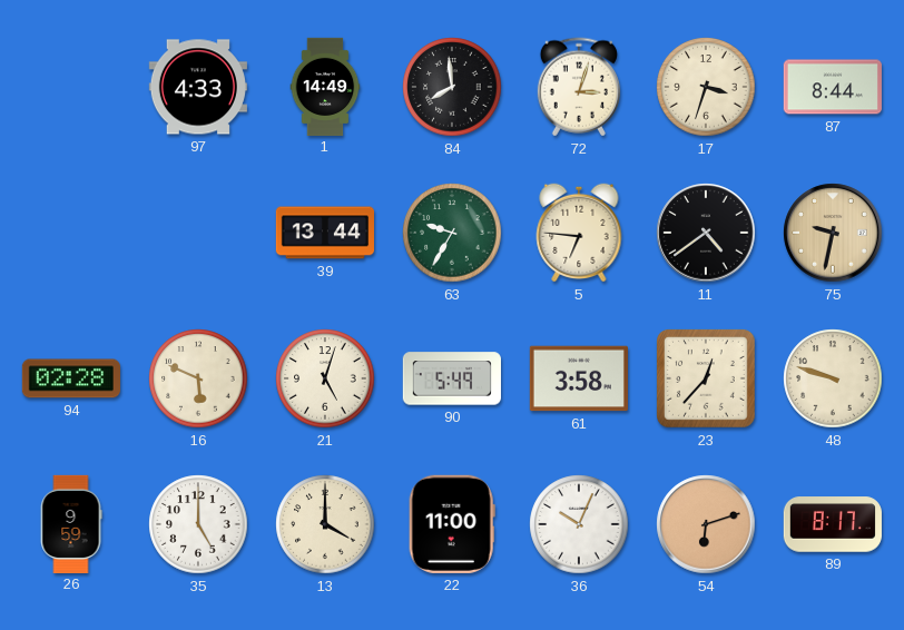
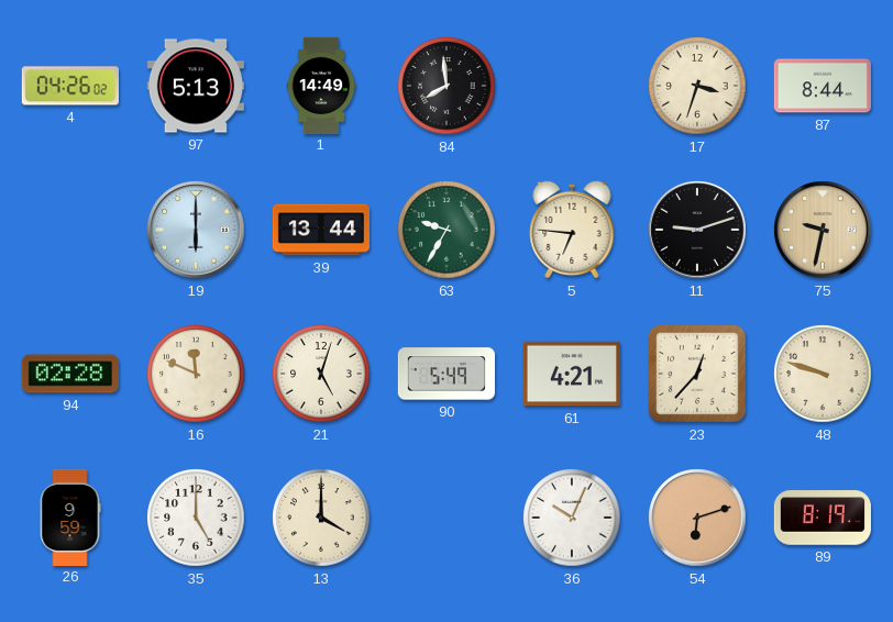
4: none -> 04:26 (70, 86)
97: 4:33 -> 5:13 (196, 86)
72: 3:03 -> none (579, 87)
19: none -> 6:00 (196, 230)
11: 4:39 -> 9:12 (697, 230)
16: 5:49 -> 11:49 (196, 374)
61: 3:58 -> 4:21 (572, 374)
22: 11:00 -> none (452, 524)
89: 8:17 -> 8:19 (823, 518)
